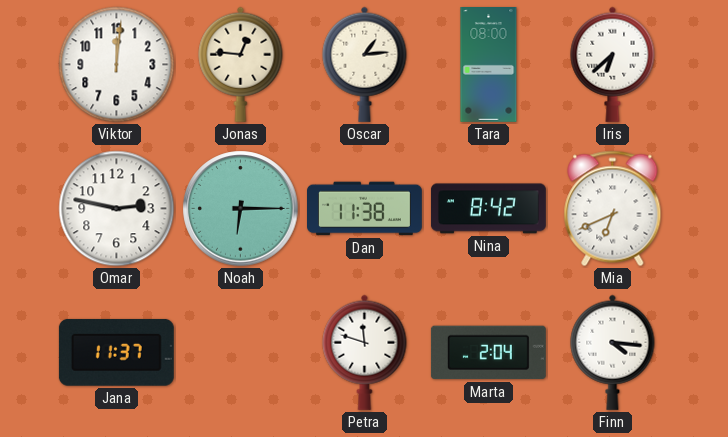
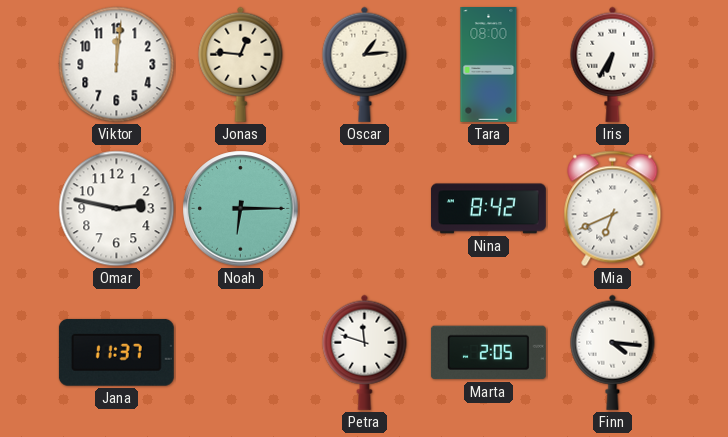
Iris: 6:38 -> 6:35 (613, 64)
Dan: 11:38 -> none (365, 209)
Marta: 2:04 -> 2:05 (488, 353)
